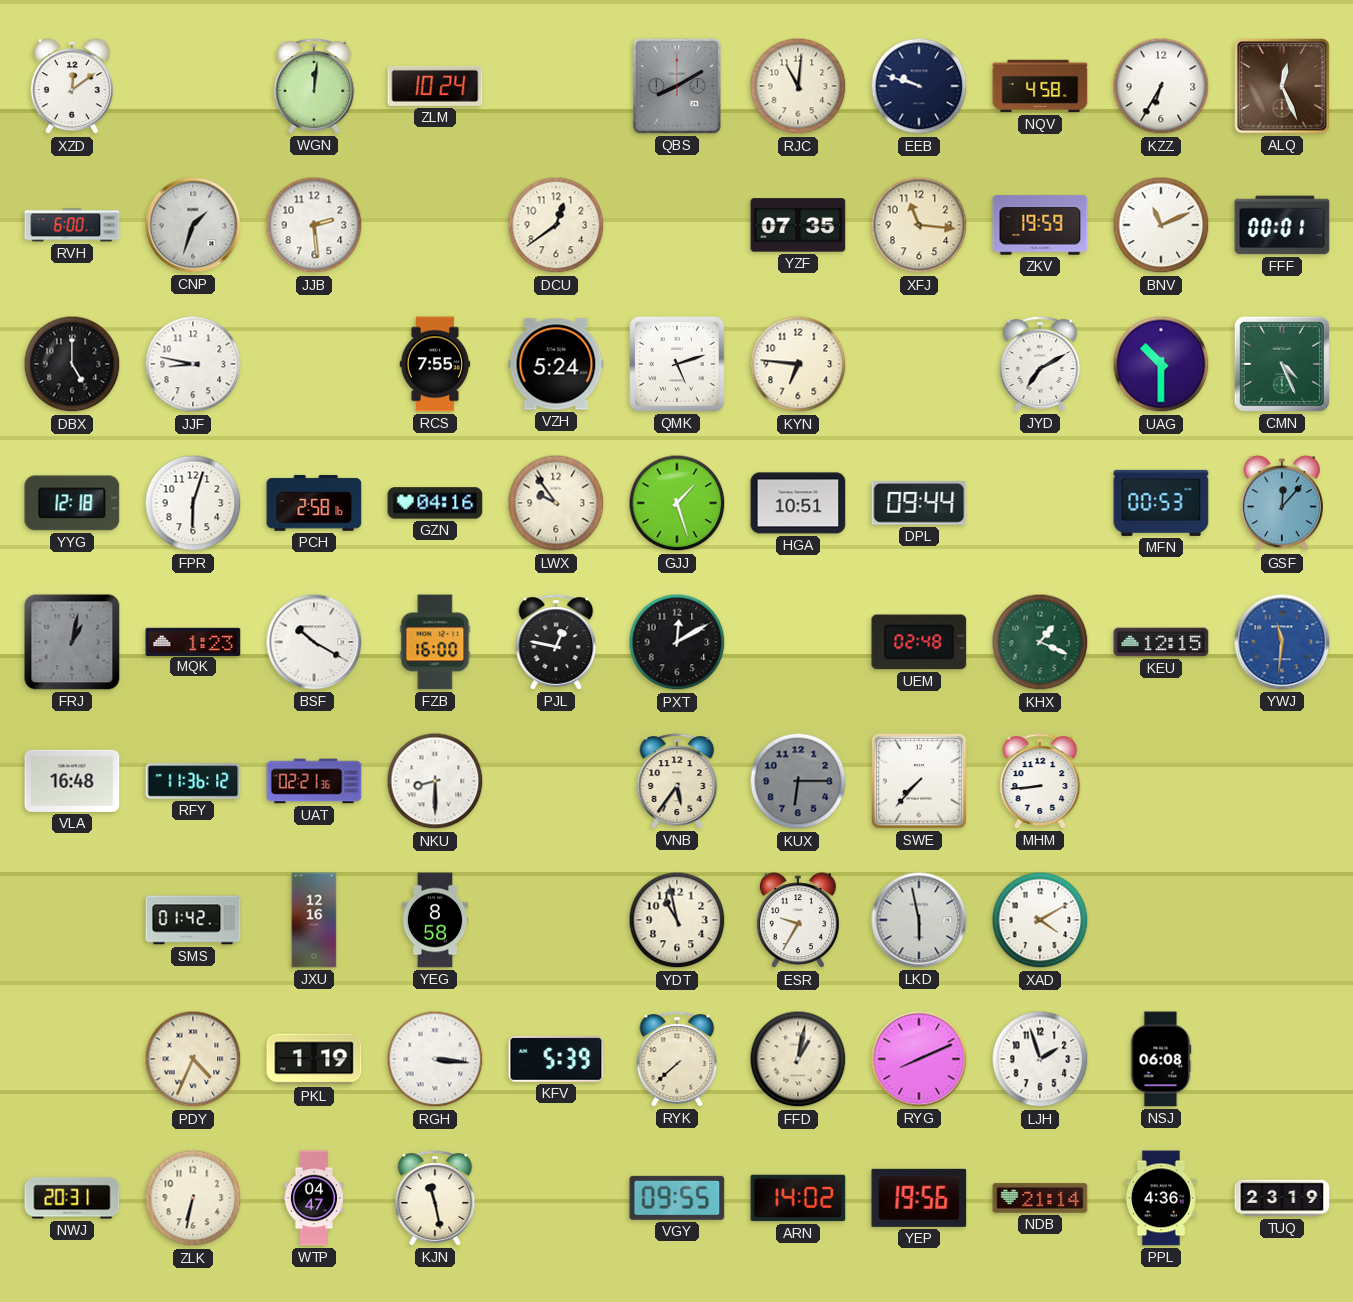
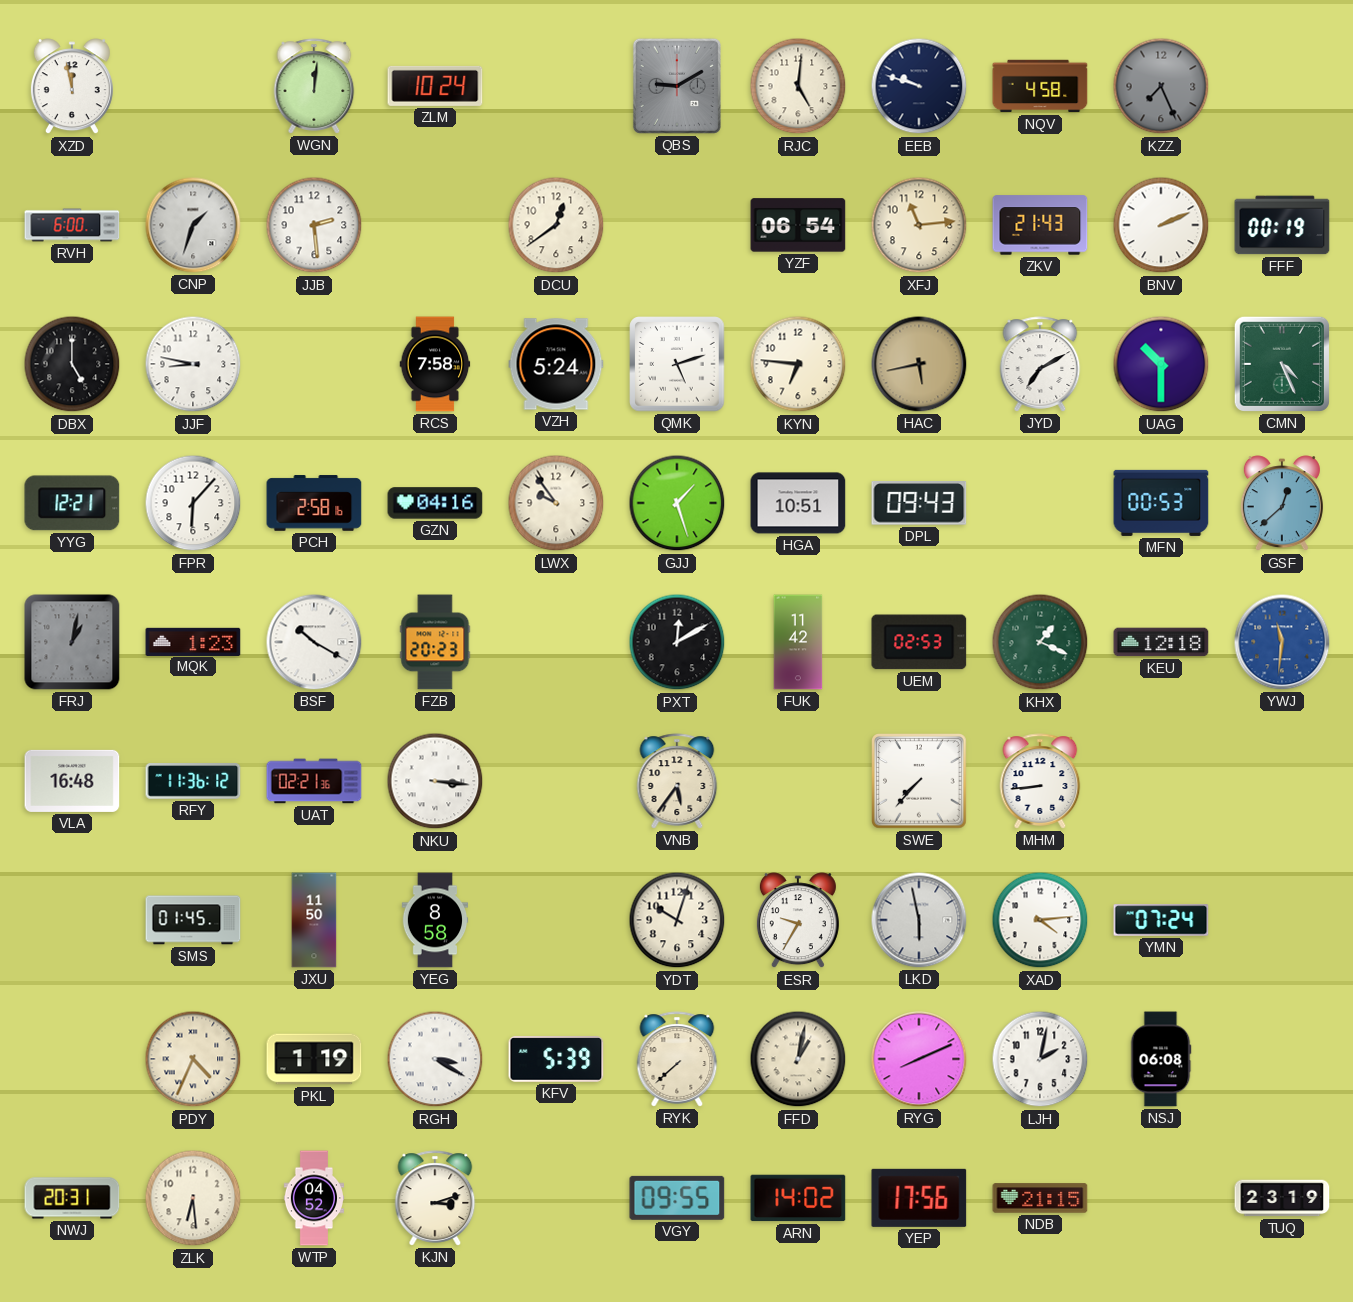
XZD: 12:09 -> 11:58 (72, 87)
QBS: 8:10 -> 9:10 (677, 86)
RJC: 11:01 -> 5:01 (798, 86)
KZZ: 6:35 -> 7:26 (1161, 86)
KZZ dial: white -> grey (1161, 86)
ALQ: 12:26 -> none (1282, 86)
YZF: 07:35 -> 06:54 (798, 225)
XFJ: 11:16 -> 11:14 (919, 225)
ZKV: 19:59 -> 21:43 (1040, 225)
BNV: 11:11 -> 2:11 (1161, 225)
FFF: 00:01 -> 00:19 (1282, 225)
RCS: 7:55 -> 7:58 (435, 364)
HAC: none -> 5:43 (919, 364)
YYG: 12:18 -> 12:21 (72, 503)
FPR: 6:03 -> 6:07 (193, 503)
DPL: 09:44 -> 09:43 (919, 504)
GSF: 12:07 -> 12:38 (1282, 504)
FZB: 16:00 -> 20:23 (435, 642)
PJL: 12:47 -> none (556, 642)
FUK: none -> 11:42 (798, 642)
UEM: 02:48 -> 02:53 (919, 642)
KEU: 12:15 -> 12:18 (1161, 642)
NKU: 8:30 -> 3:16 (435, 781)
KUX: 6:15 -> none (798, 781)
SMS: 01:42 -> 01:45 (193, 920)
JXU: 12:16 -> 11:50 (314, 920)
YDT: 10:58 -> 10:03 (677, 920)
XAD: 4:10 -> 4:14 (1040, 920)
YMN: none -> 07:24 (1161, 920)
RGH: 3:16 -> 3:20 (435, 1059)
LJH: 1:57 -> 2:02 (1040, 1059)
ZLK: 6:32 -> 6:29 (193, 1198)
WTP: 04:47 -> 04:52 (313, 1198)
KJN: 11:28 -> 3:12 (435, 1198)
YEP: 19:56 -> 17:56 (919, 1198)
NDB: 21:14 -> 21:15 (1040, 1198)
PPL: 4:36 -> none (1161, 1198)
